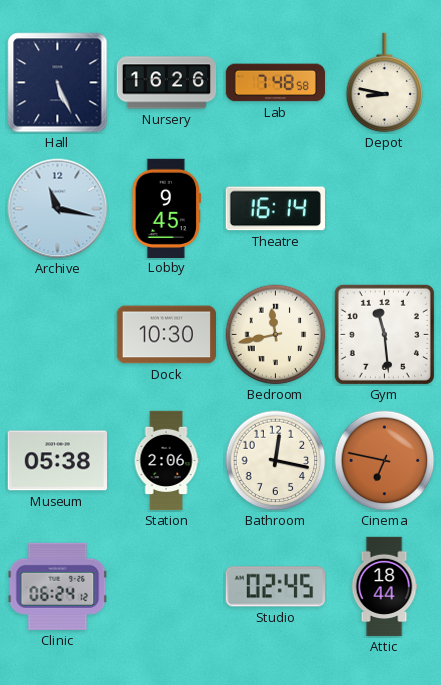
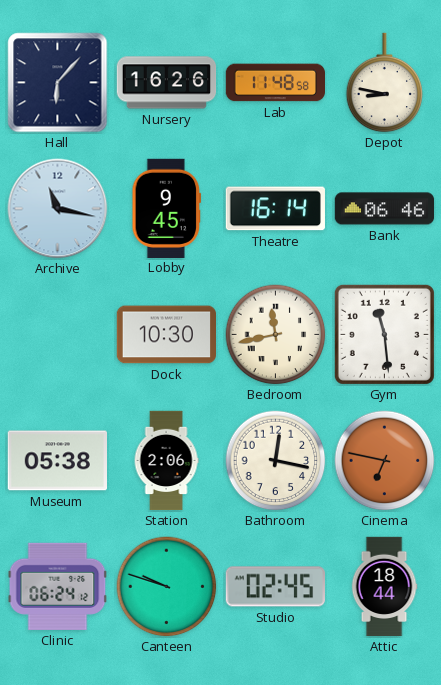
Hall: 5:26 -> 6:07 (58, 83)
Lab: 7:48 -> 11:48 (275, 83)
Bank: none -> 06:46 (385, 209)
Canteen: none -> 9:48 (167, 587)
